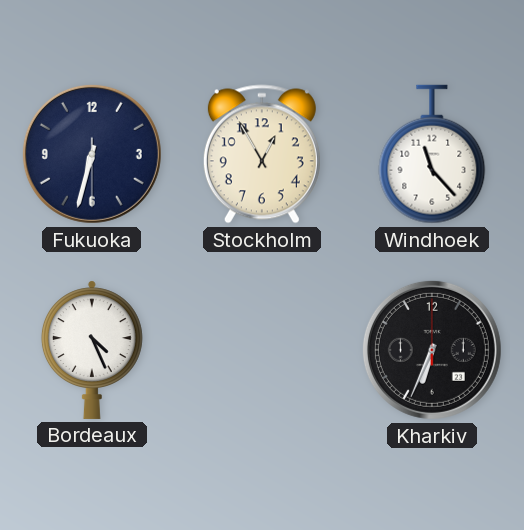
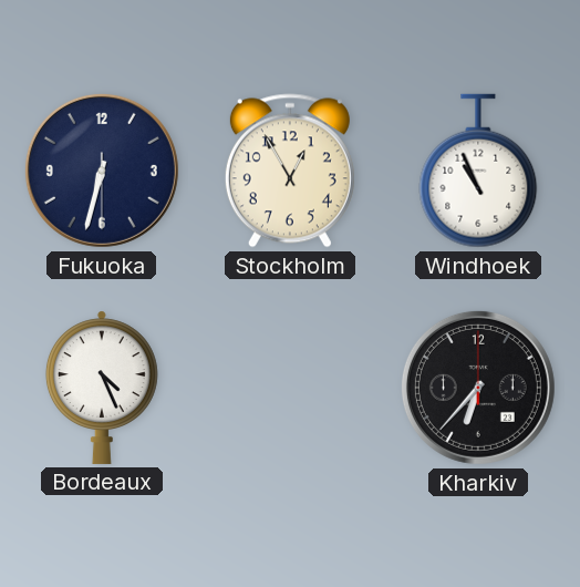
Windhoek: 11:23 -> 10:56 (478, 171)
Kharkiv: 6:34 -> 6:37 (478, 388)
